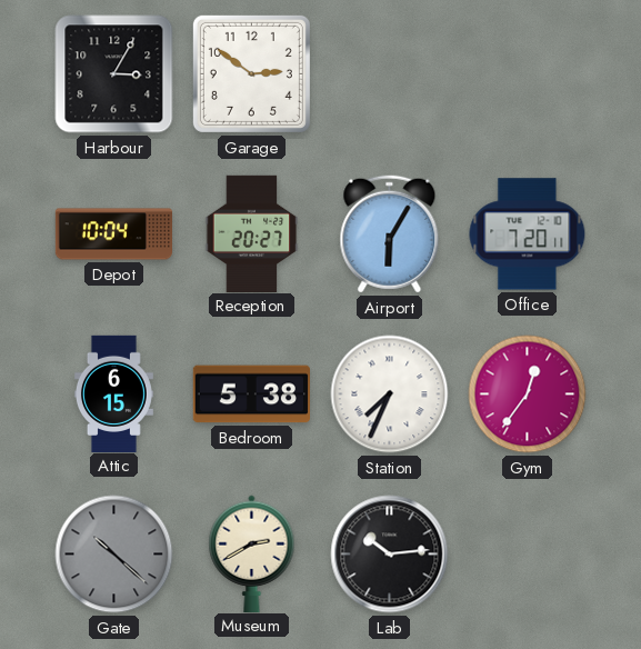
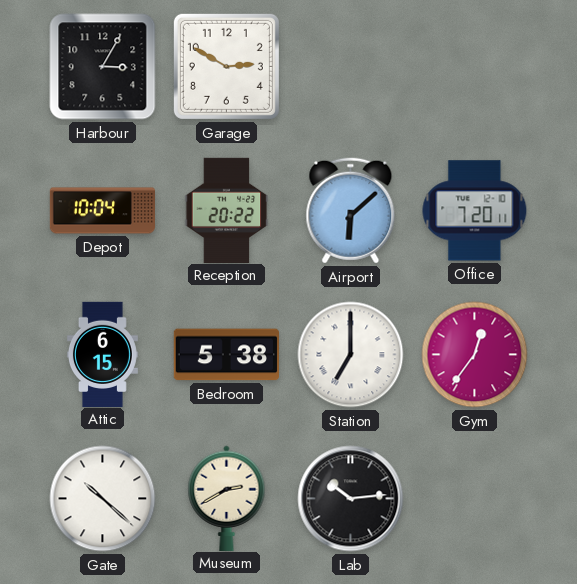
Garage: 2:51 -> 2:50 (226, 66)
Reception: 20:27 -> 20:22 (227, 210)
Airport: 6:05 -> 6:08 (351, 211)
Station: 7:34 -> 7:00 (351, 355)
Gate dial: grey -> white (103, 499)
